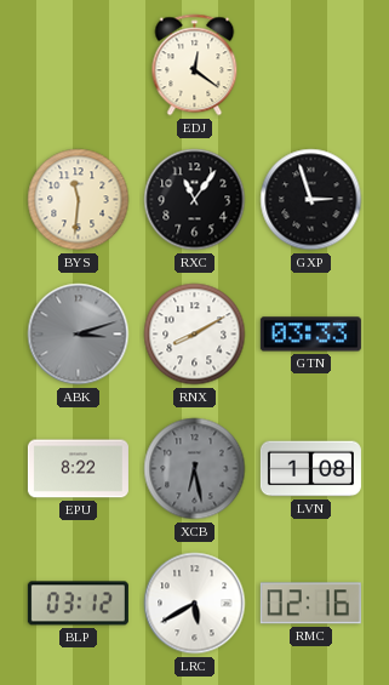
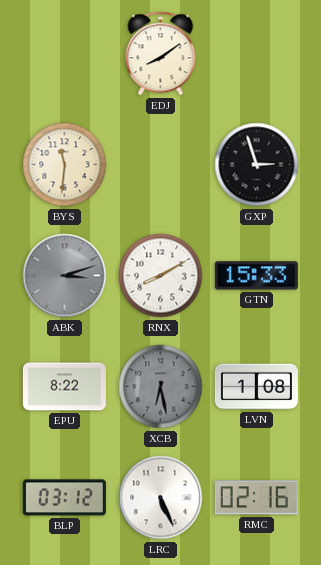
EDJ: 12:21 -> 8:09 (161, 54)
RXC: 11:06 -> none (195, 200)
GTN: 03:33 -> 15:33 (256, 276)
LRC: 5:40 -> 5:26 (161, 498)
